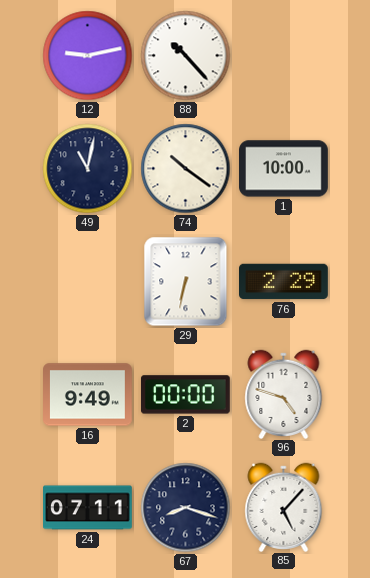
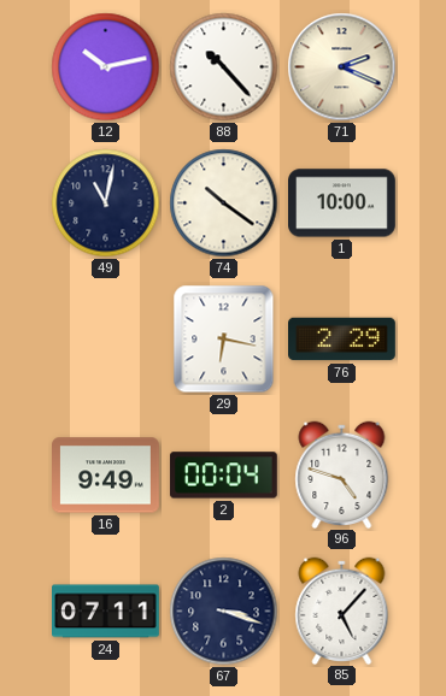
12: 9:13 -> 10:13 (106, 67)
71: none -> 2:19 (342, 67)
29: 6:32 -> 6:17 (224, 340)
2: 00:00 -> 00:04 (223, 476)
67: 8:18 -> 3:18 (224, 612)
